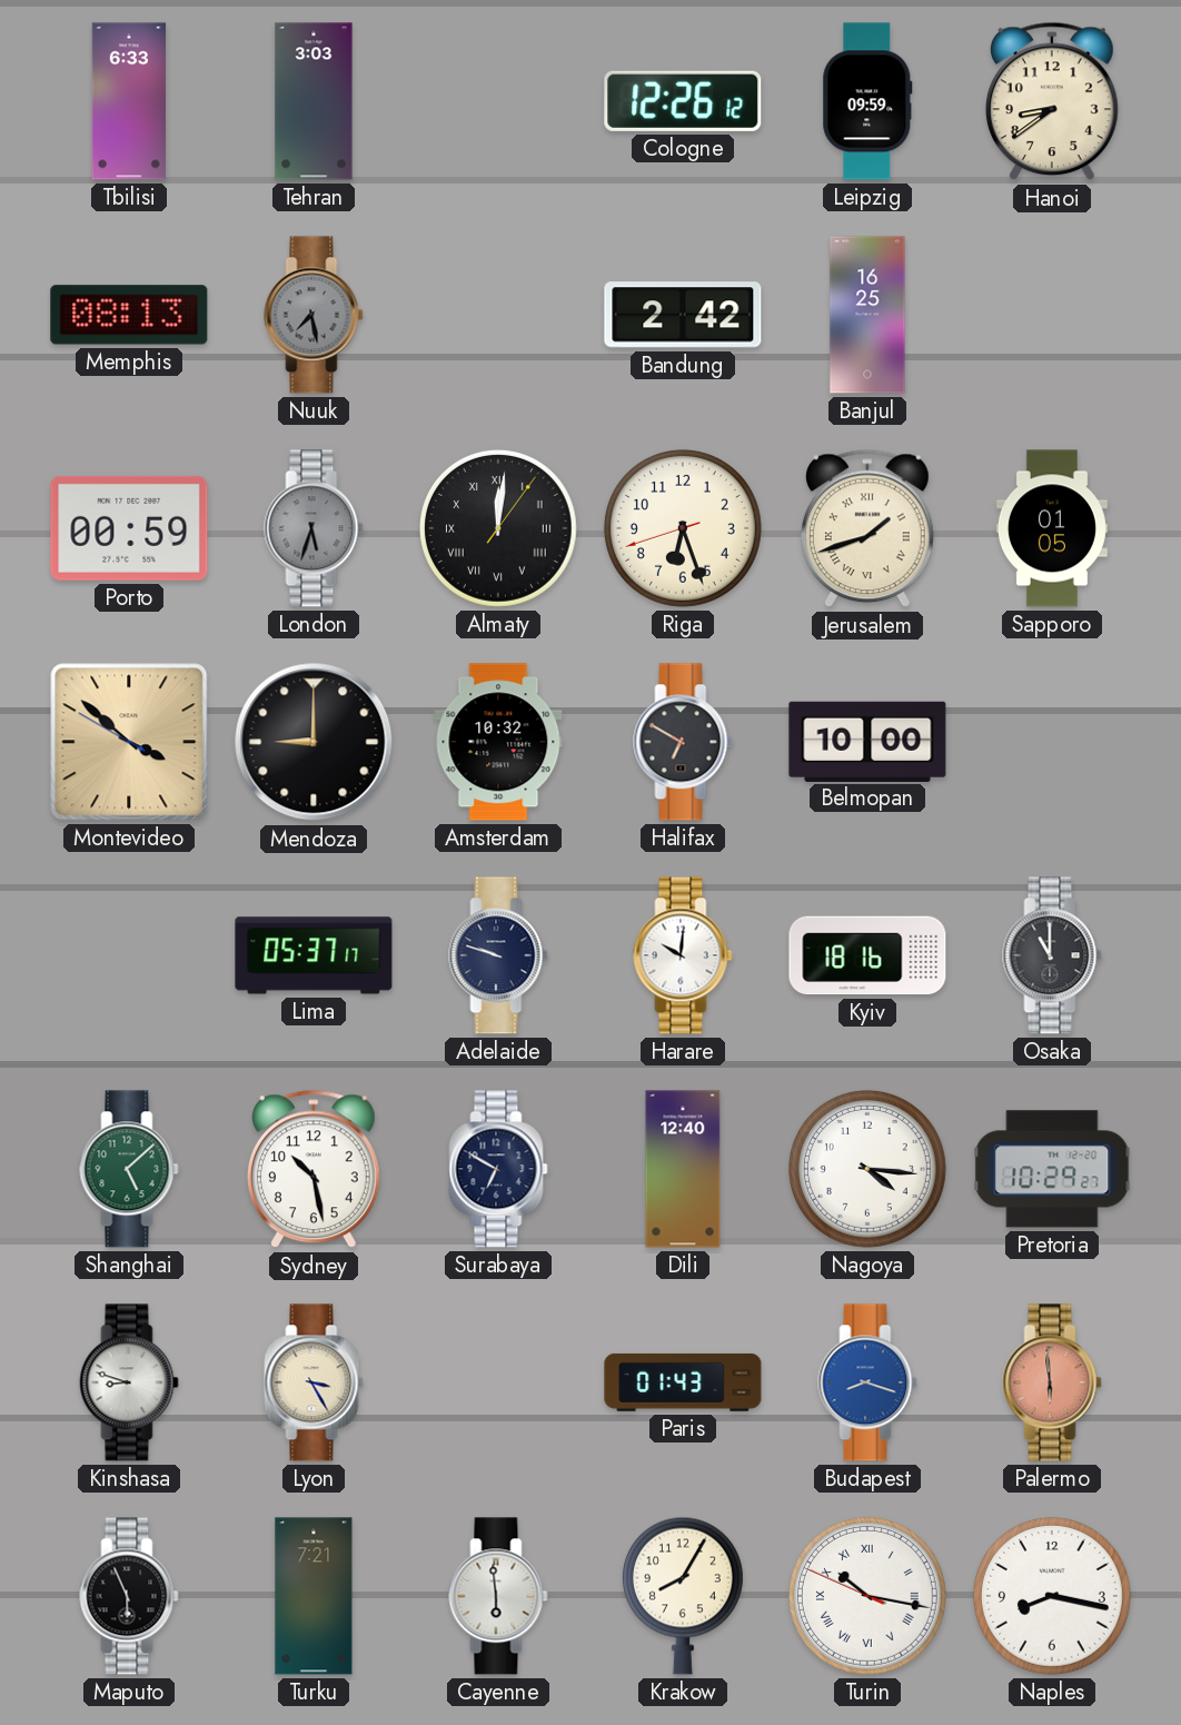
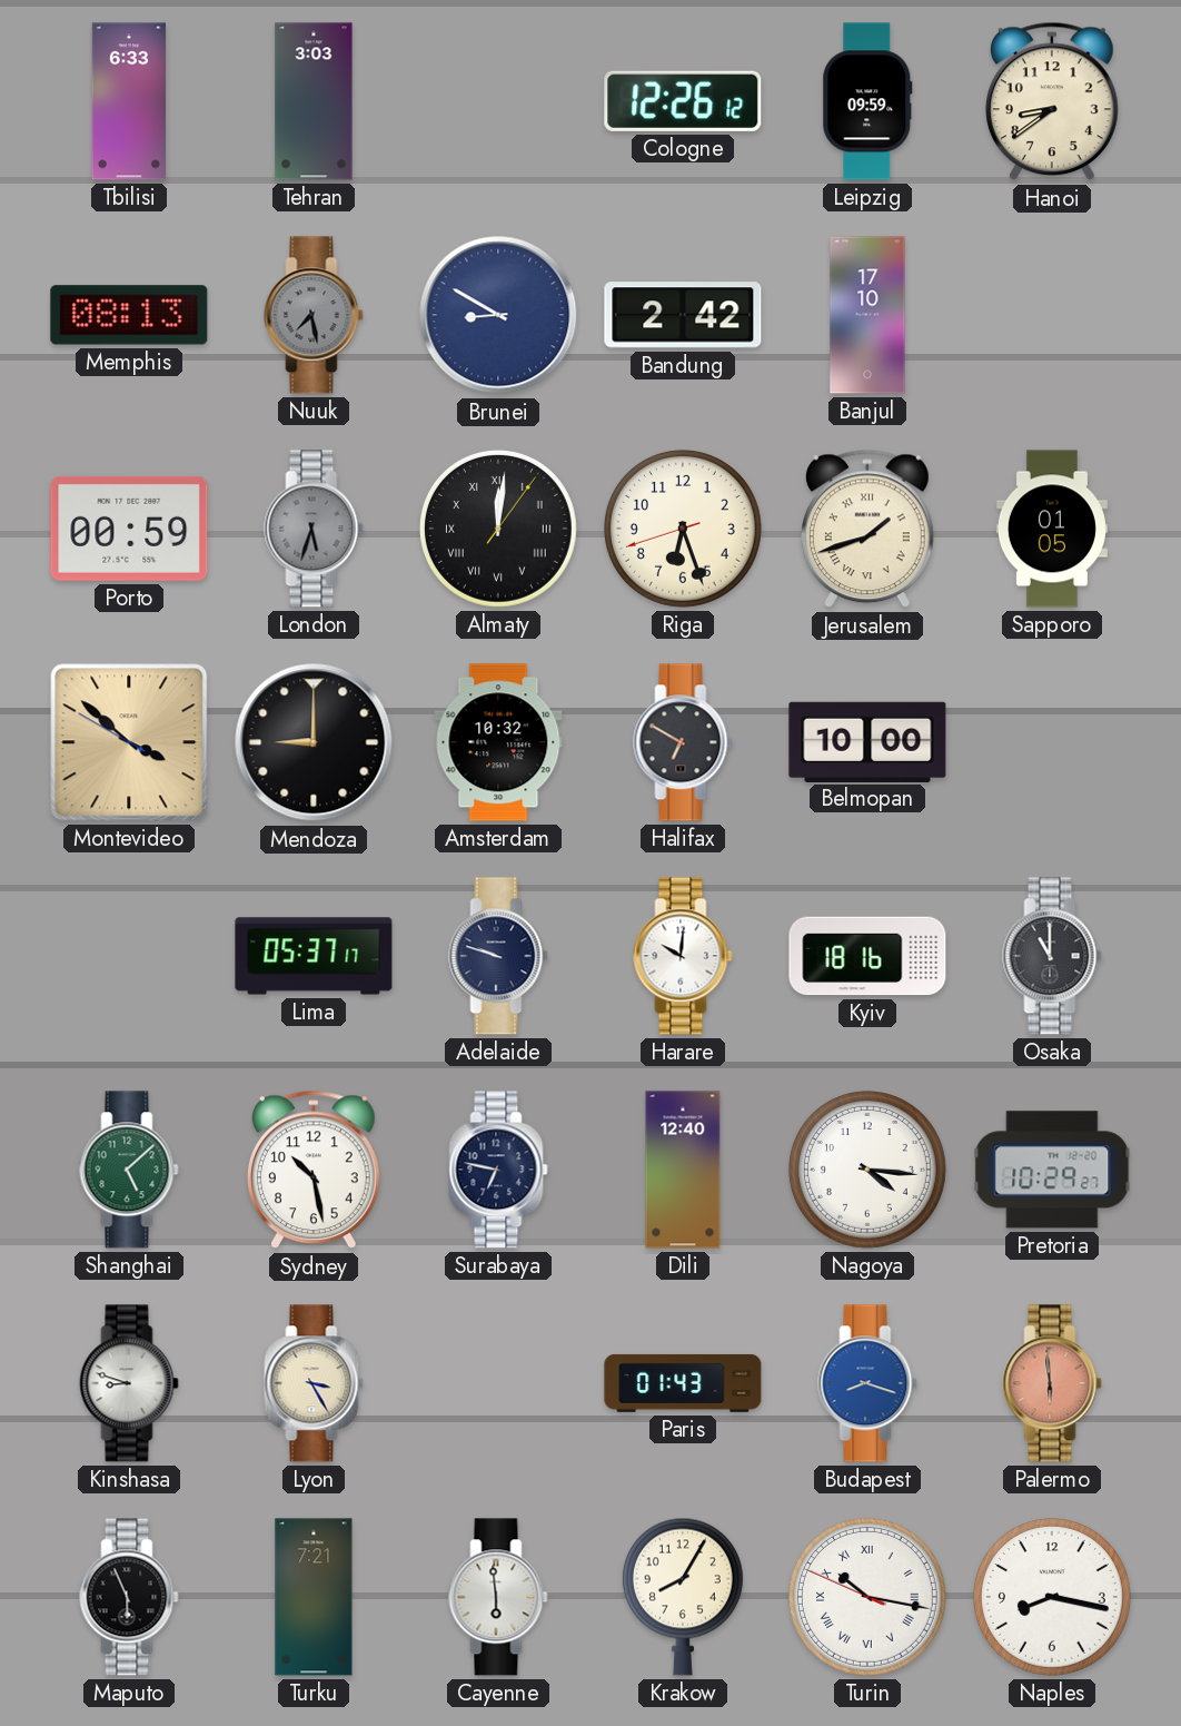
Brunei: none -> 8:50 (498, 315)
Banjul: 16:25 -> 17:10 (867, 315)
Surabaya: 6:50 -> 6:47 (498, 1170)
